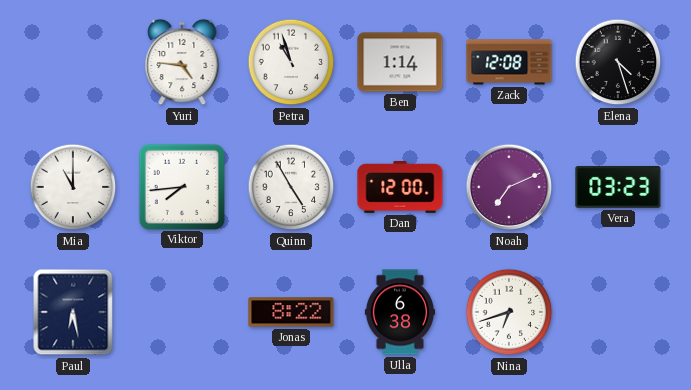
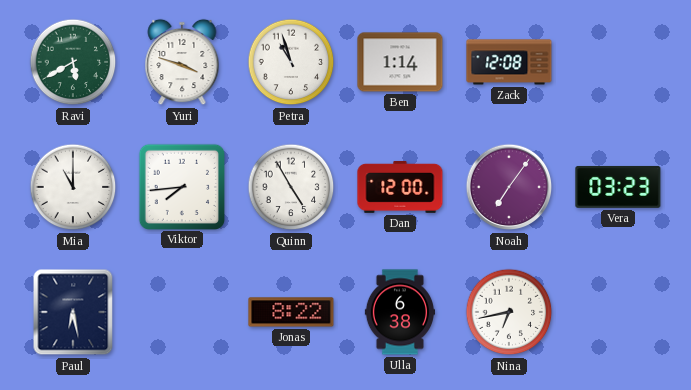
Ravi: none -> 5:40 (73, 62)
Yuri: 4:46 -> 3:48 (182, 62)
Elena: 4:27 -> none (618, 62)
Noah: 7:11 -> 7:06 (509, 187)
Nina: 6:42 -> 6:43 (509, 312)
